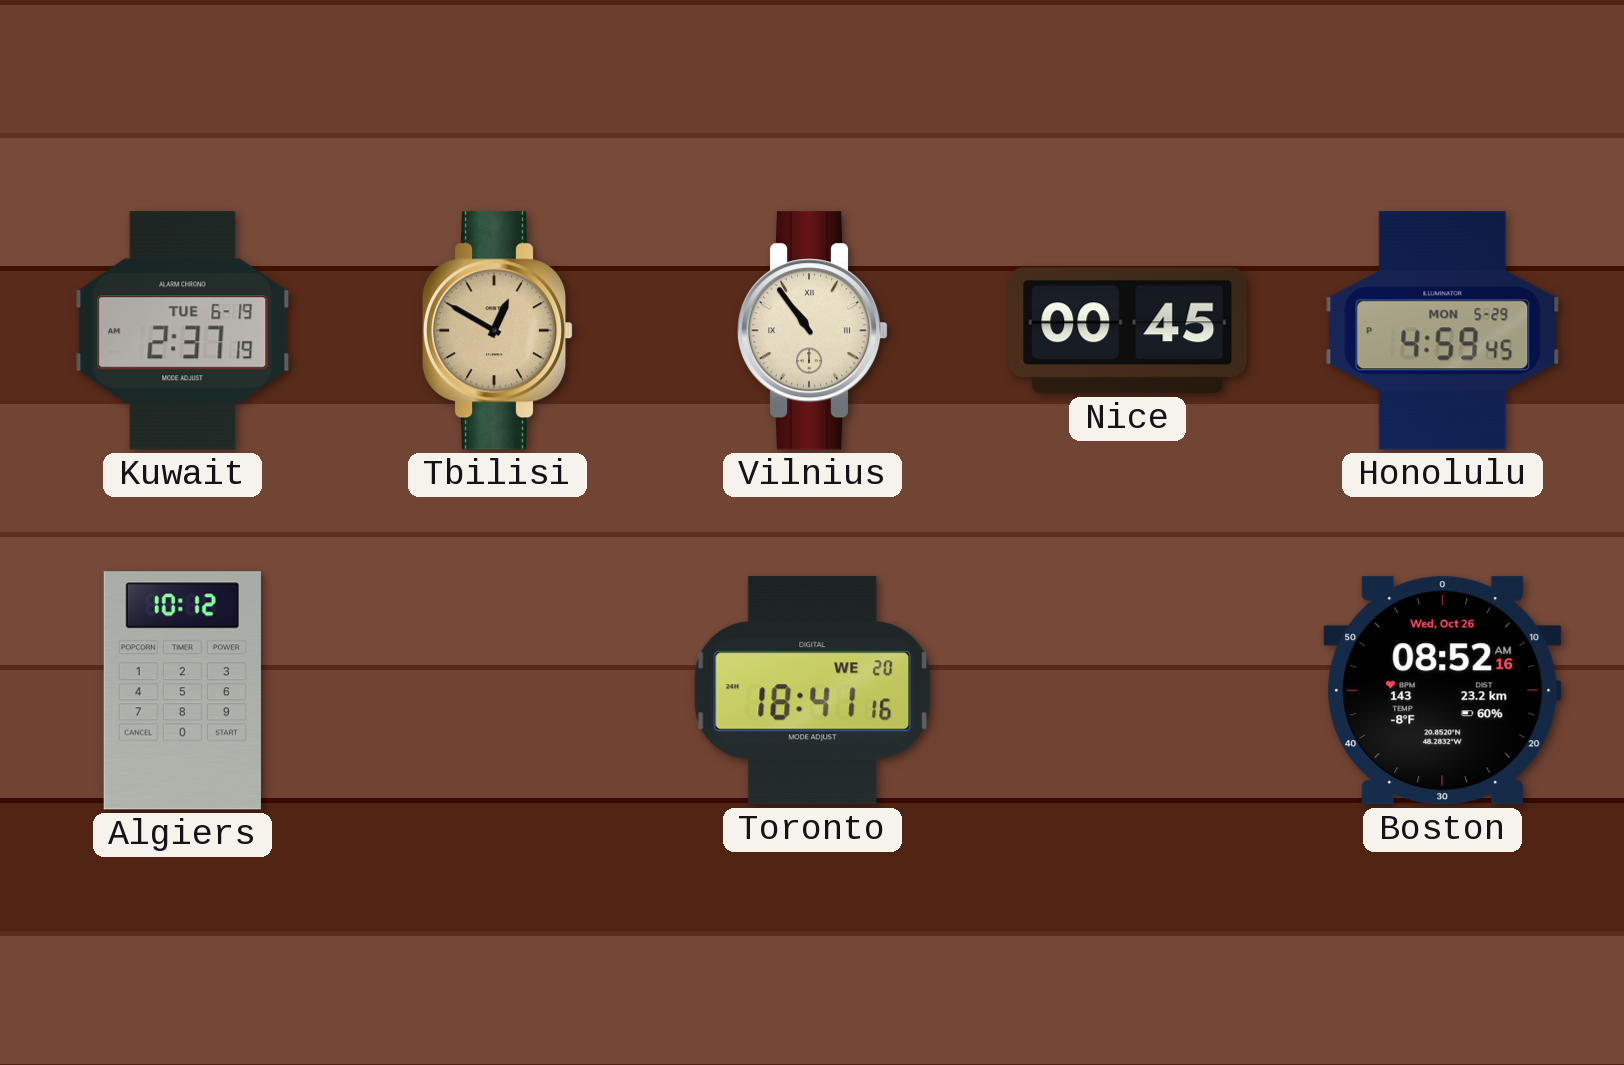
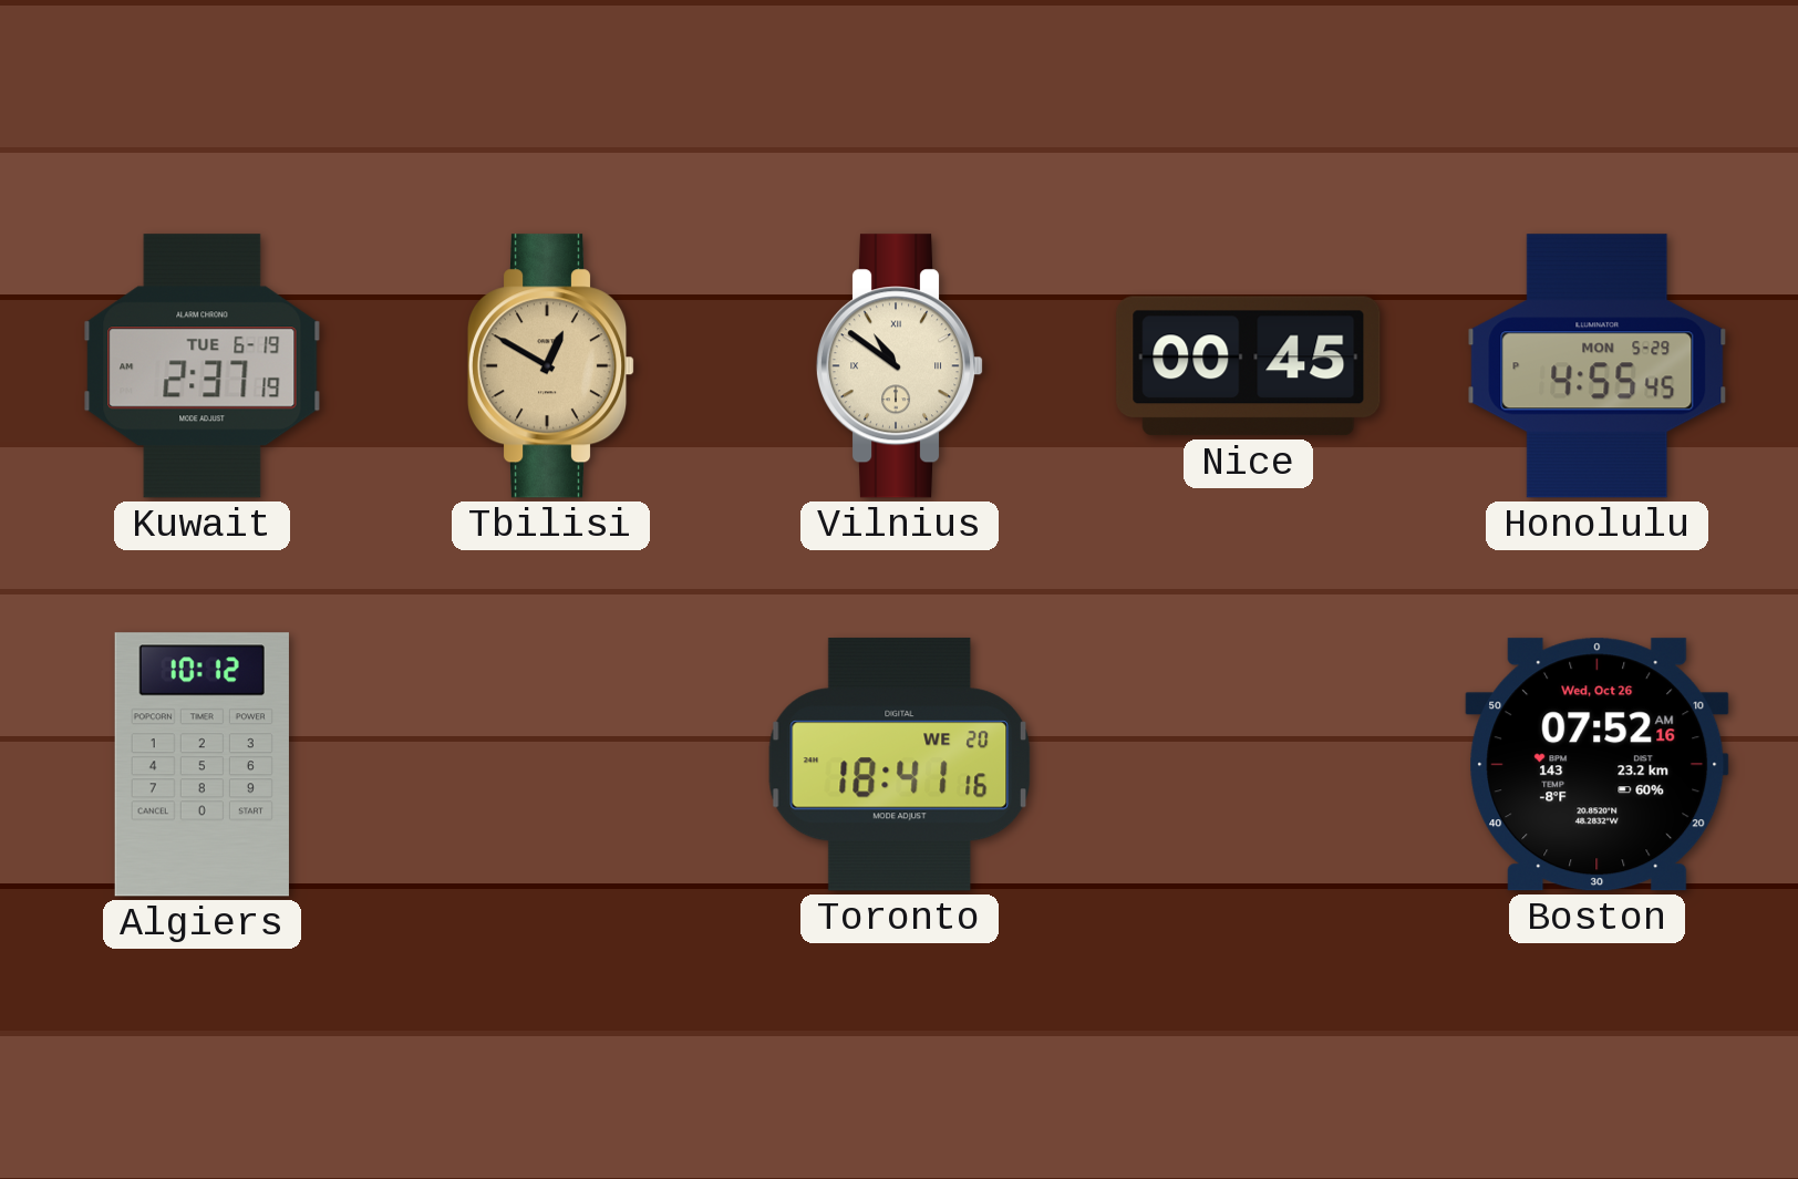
Vilnius: 10:54 -> 10:51 (900, 366)
Honolulu: 4:59 -> 4:55 (1598, 366)
Boston: 08:52 -> 07:52 (1598, 765)
